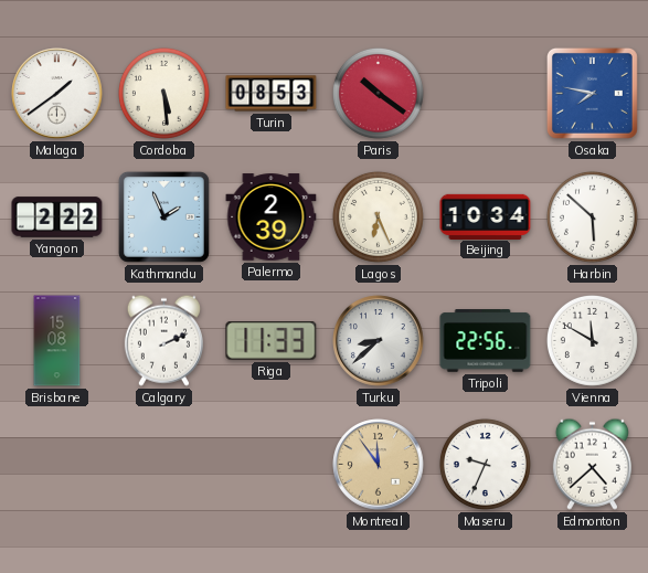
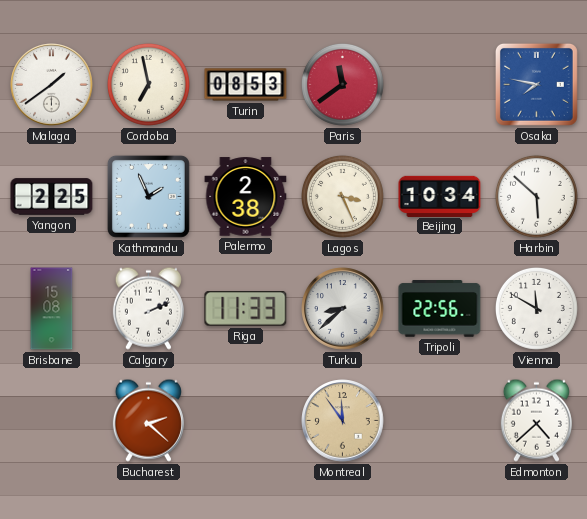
Cordoba: 5:29 -> 6:58 (148, 84)
Paris: 10:21 -> 11:39 (342, 84)
Yangon: 2:22 -> 2:25 (52, 197)
Palermo: 2:39 -> 2:38 (246, 197)
Lagos: 6:26 -> 3:26 (342, 196)
Bucharest: none -> 2:22 (148, 420)
Maseru: 9:34 -> none (485, 464)
